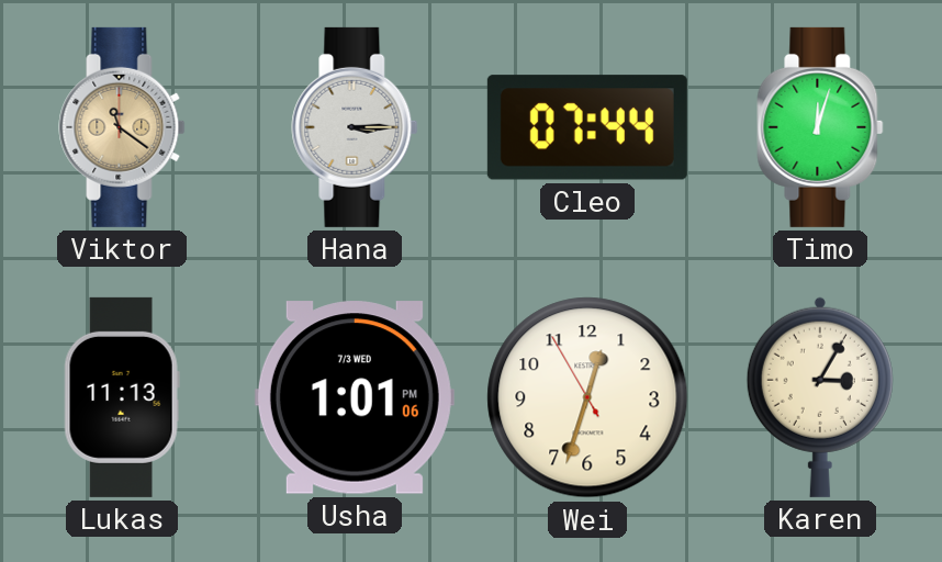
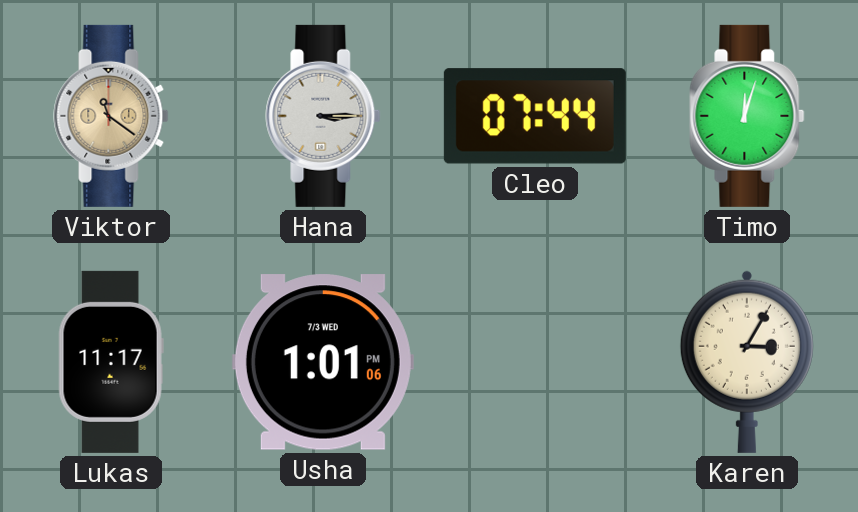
Lukas: 11:13 -> 11:17 (111, 362)
Wei: 12:32 -> none (587, 397)
